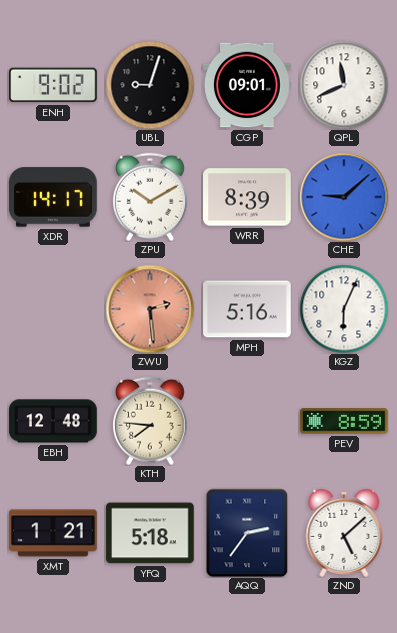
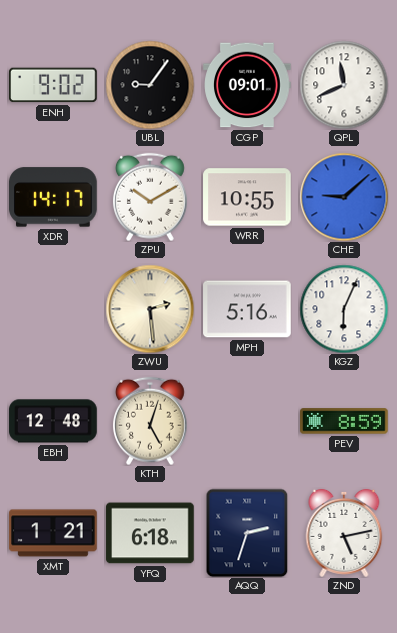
UBL: 9:03 -> 9:06 (150, 85)
WRR: 8:39 -> 10:55 (247, 197)
ZWU dial: salmon -> cream (150, 309)
KTH: 7:46 -> 5:03 (150, 421)
YFQ: 5:18 -> 6:18 (150, 533)
AQQ: 2:36 -> 2:33 (247, 533)
ZND: 5:08 -> 5:13 (344, 533)
